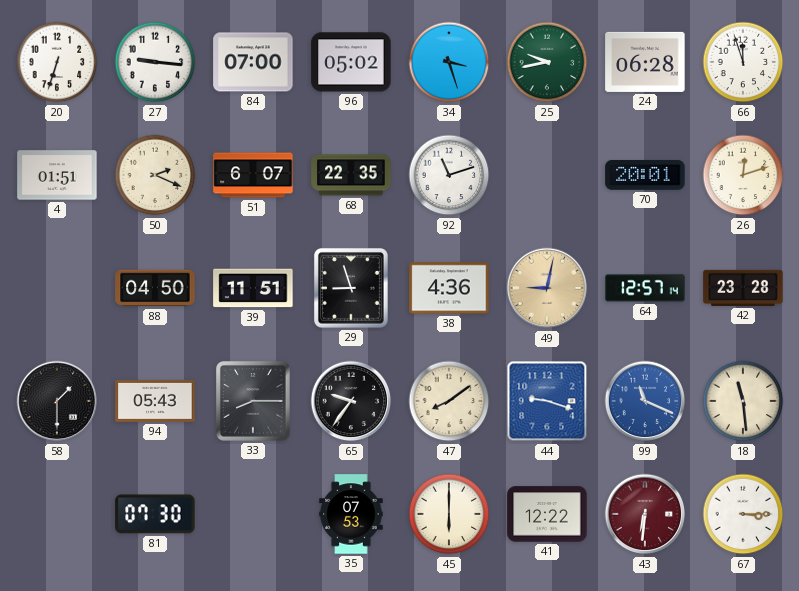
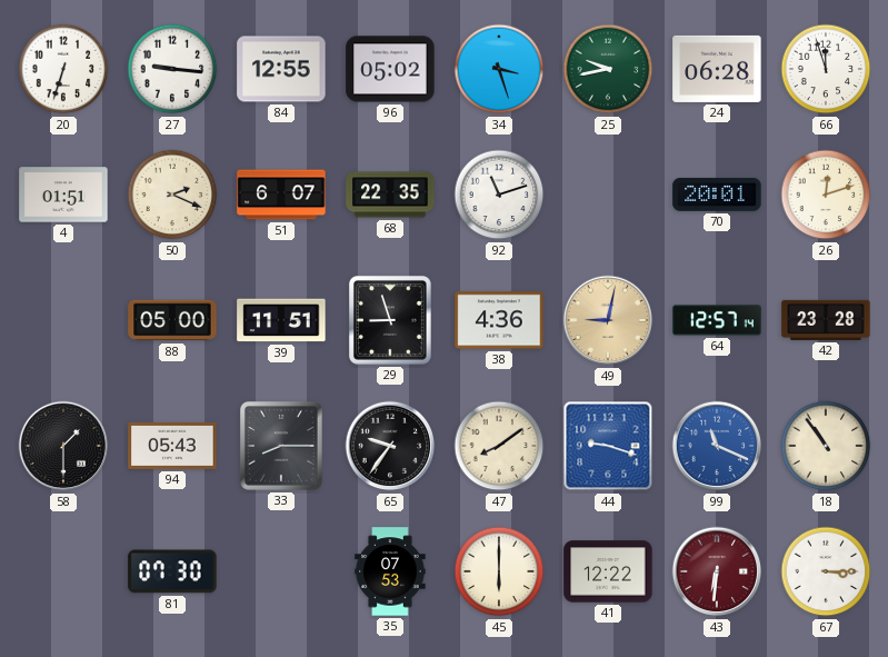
84: 07:00 -> 12:55 (281, 69)
88: 04:50 -> 05:00 (172, 320)
18: 11:29 -> 10:54 (826, 446)
